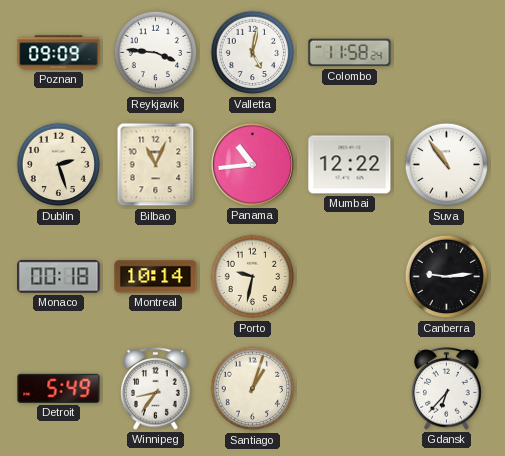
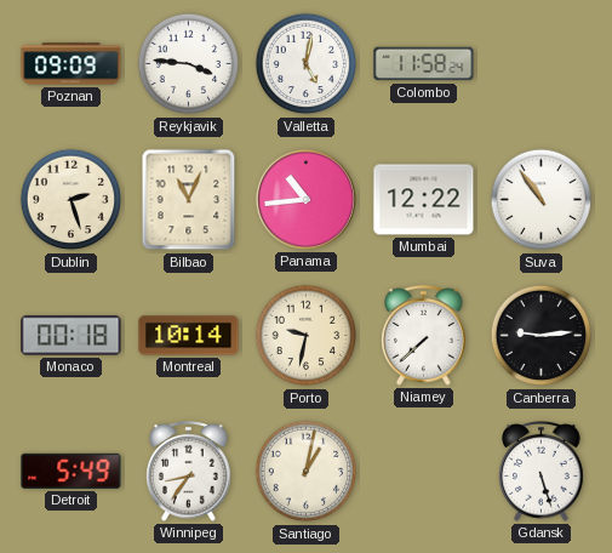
Niamey: none -> 7:38 (424, 336)
Santiago: 1:03 -> 1:02 (307, 472)
Gdansk: 6:37 -> 5:27 (542, 472)
